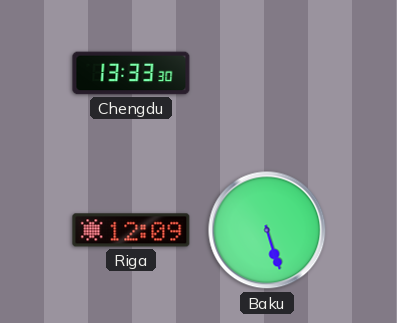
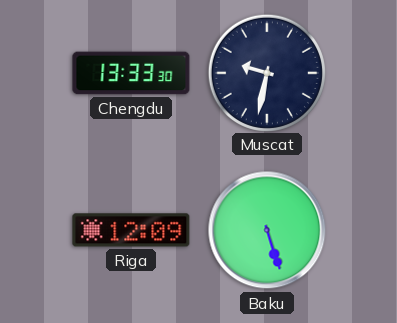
Muscat: none -> 9:32 (266, 72)
